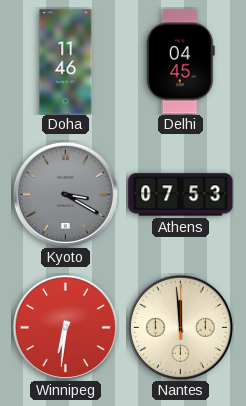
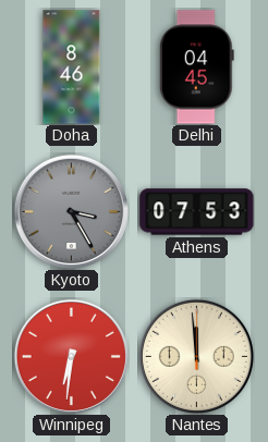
Doha: 11:46 -> 8:46 (72, 67)
Kyoto: 3:20 -> 3:25 (71, 211)
